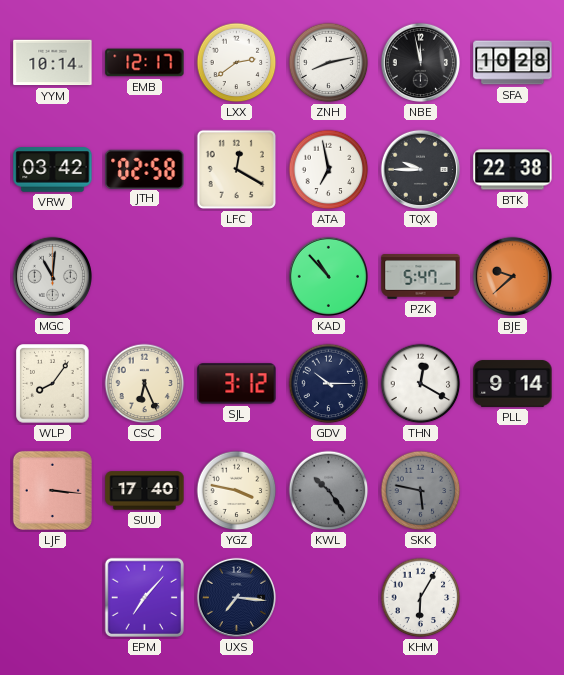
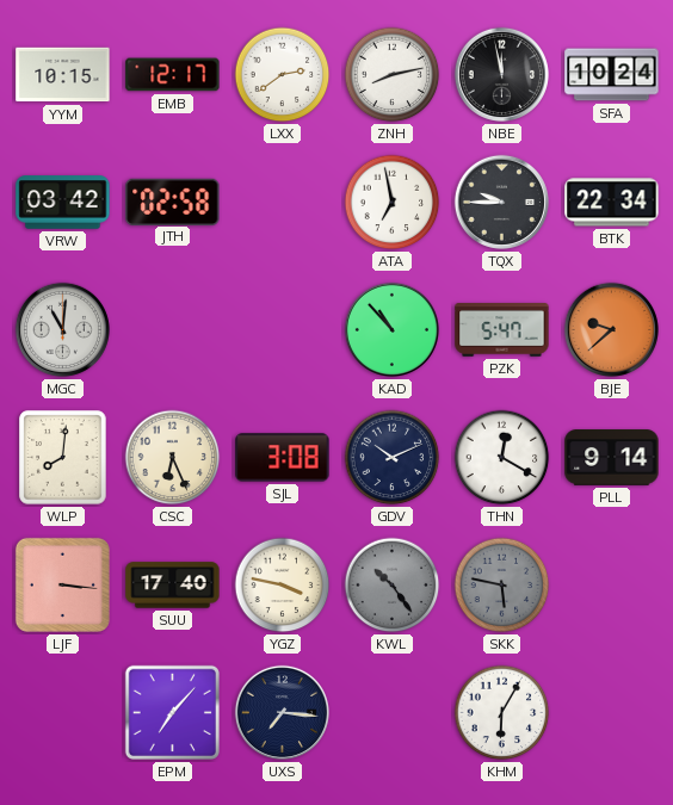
YYM: 10:14 -> 10:15 (63, 75)
SFA: 10:28 -> 10:24 (612, 75)
LFC: 12:20 -> none (236, 169)
BTK: 22:38 -> 22:34 (612, 203)
WLP: 8:06 -> 8:01 (63, 458)
SJL: 3:12 -> 3:08 (283, 458)
GDV: 10:15 -> 10:11 (393, 458)
